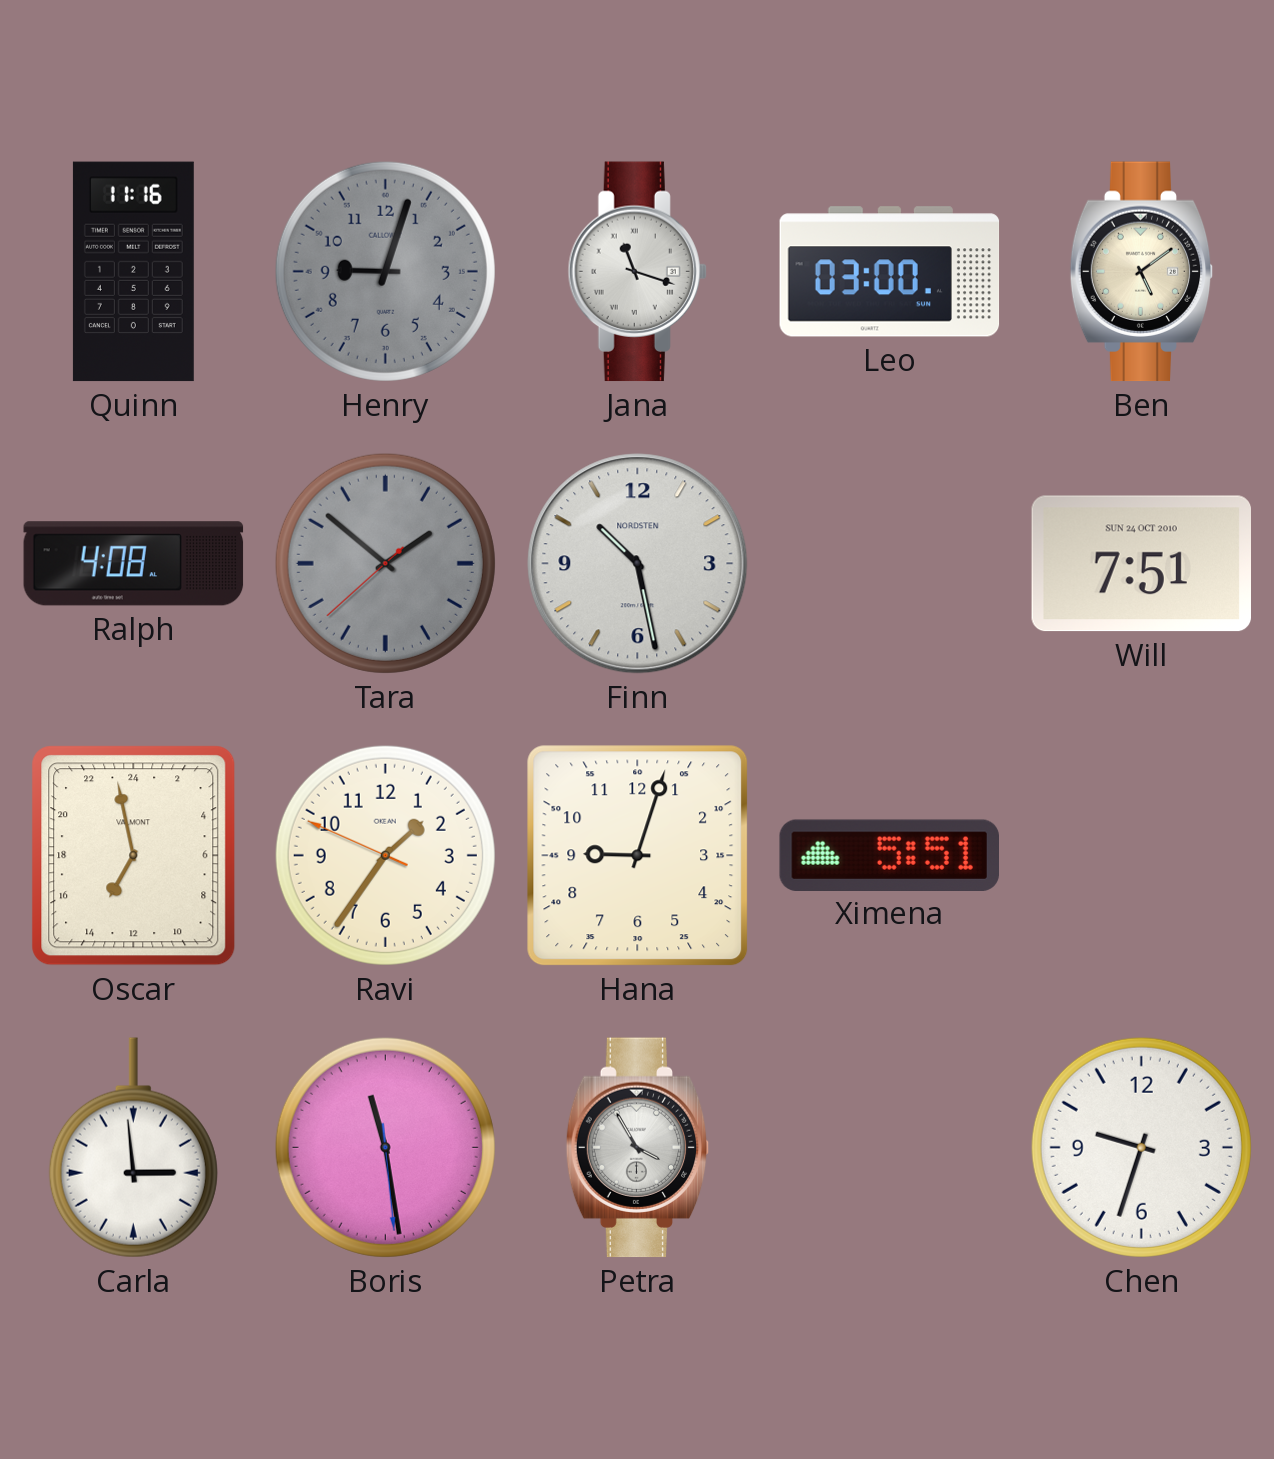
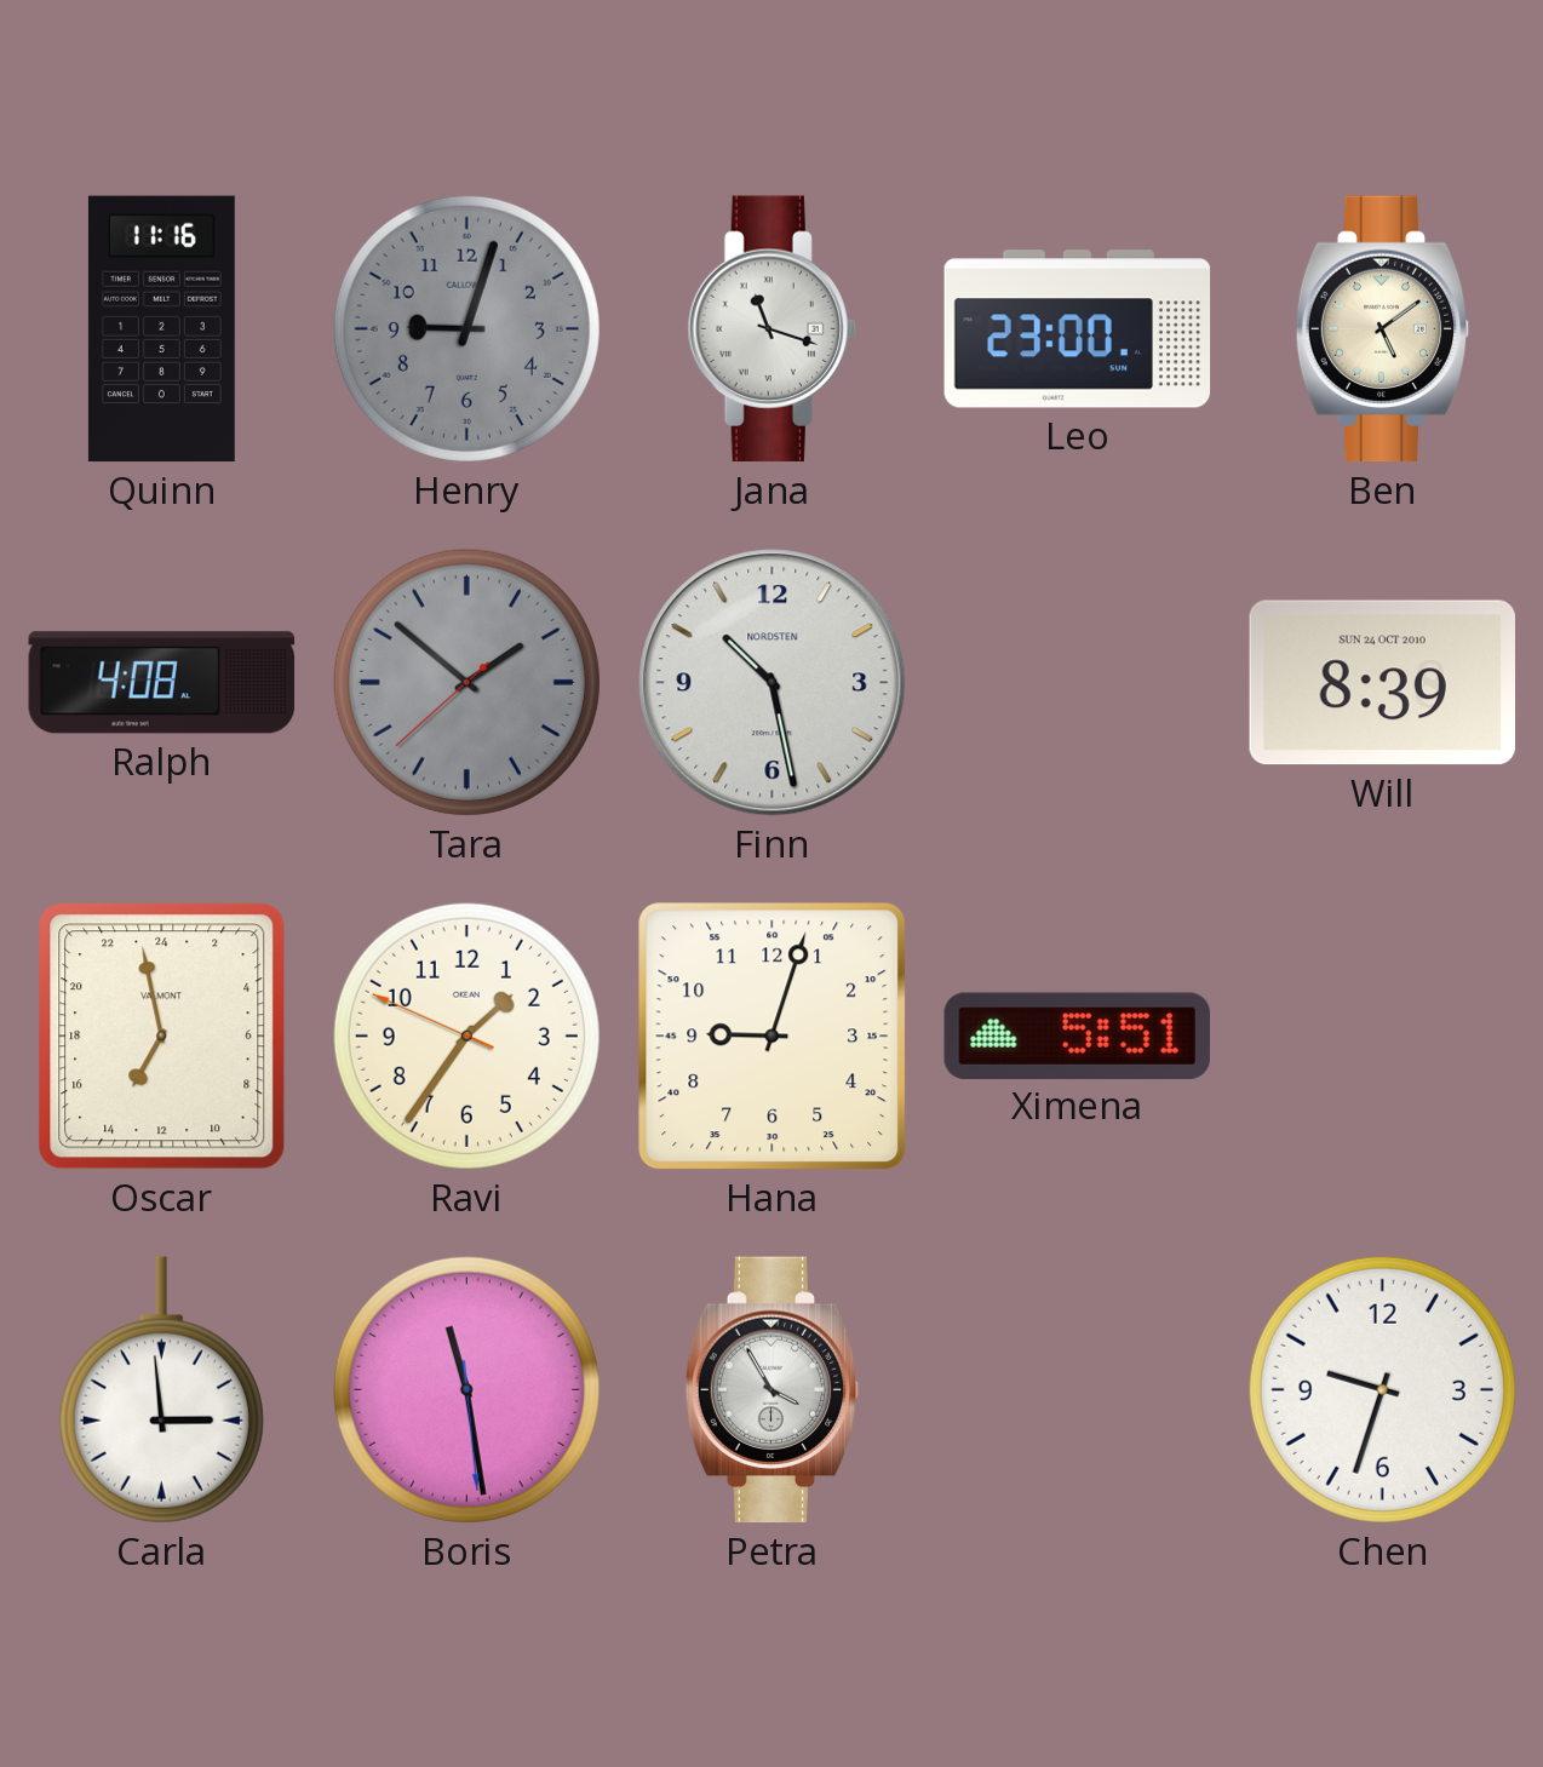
Leo: 03:00 -> 23:00 (1078, 329)
Will: 7:51 -> 8:39 (1382, 683)
